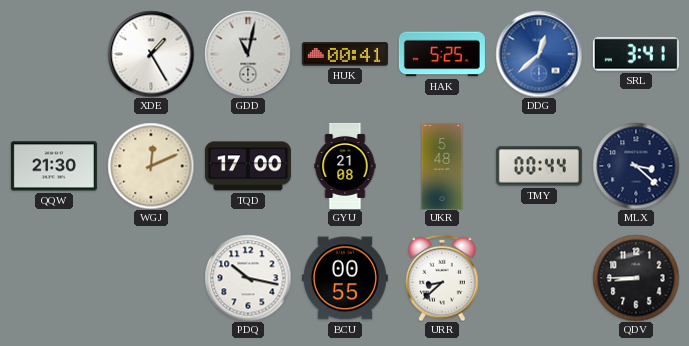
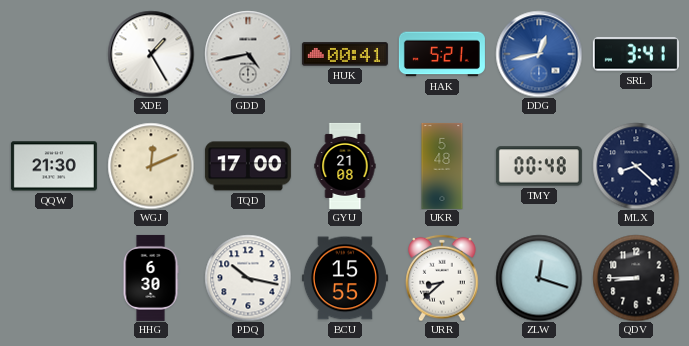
GDD: 11:02 -> 4:43 (248, 54)
HAK: 5:25 -> 5:21 (442, 54)
DDG: 12:38 -> 12:43 (539, 54)
TMY: 00:44 -> 00:48 (539, 166)
MLX: 3:22 -> 8:22 (636, 166)
HHG: none -> 6:30 (151, 278)
BCU: 00:55 -> 15:55 (345, 278)
ZLW: none -> 12:18 (539, 278)
